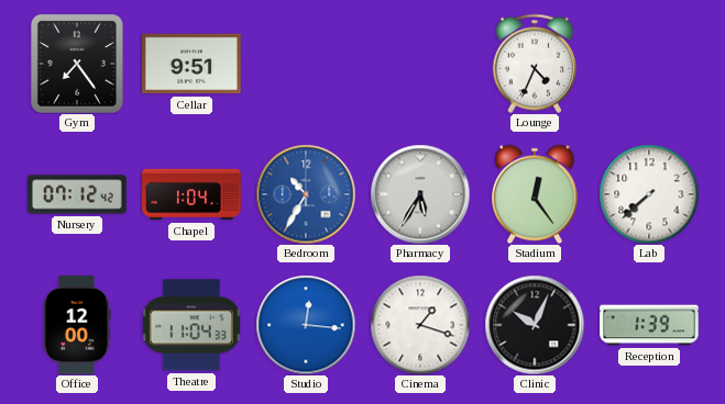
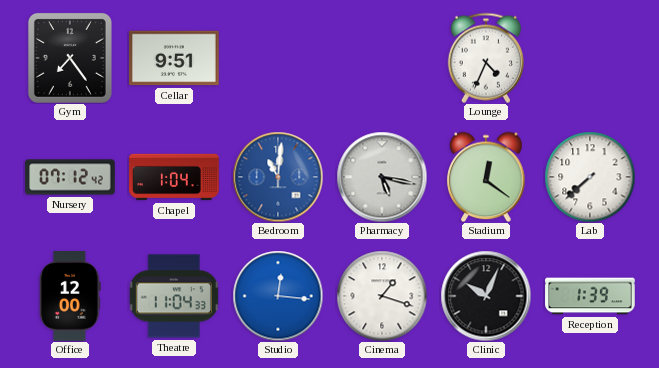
Bedroom: 10:35 -> 11:01 (278, 177)
Pharmacy: 5:35 -> 5:17 (382, 177)
Stadium: 12:24 -> 12:21 (486, 177)
